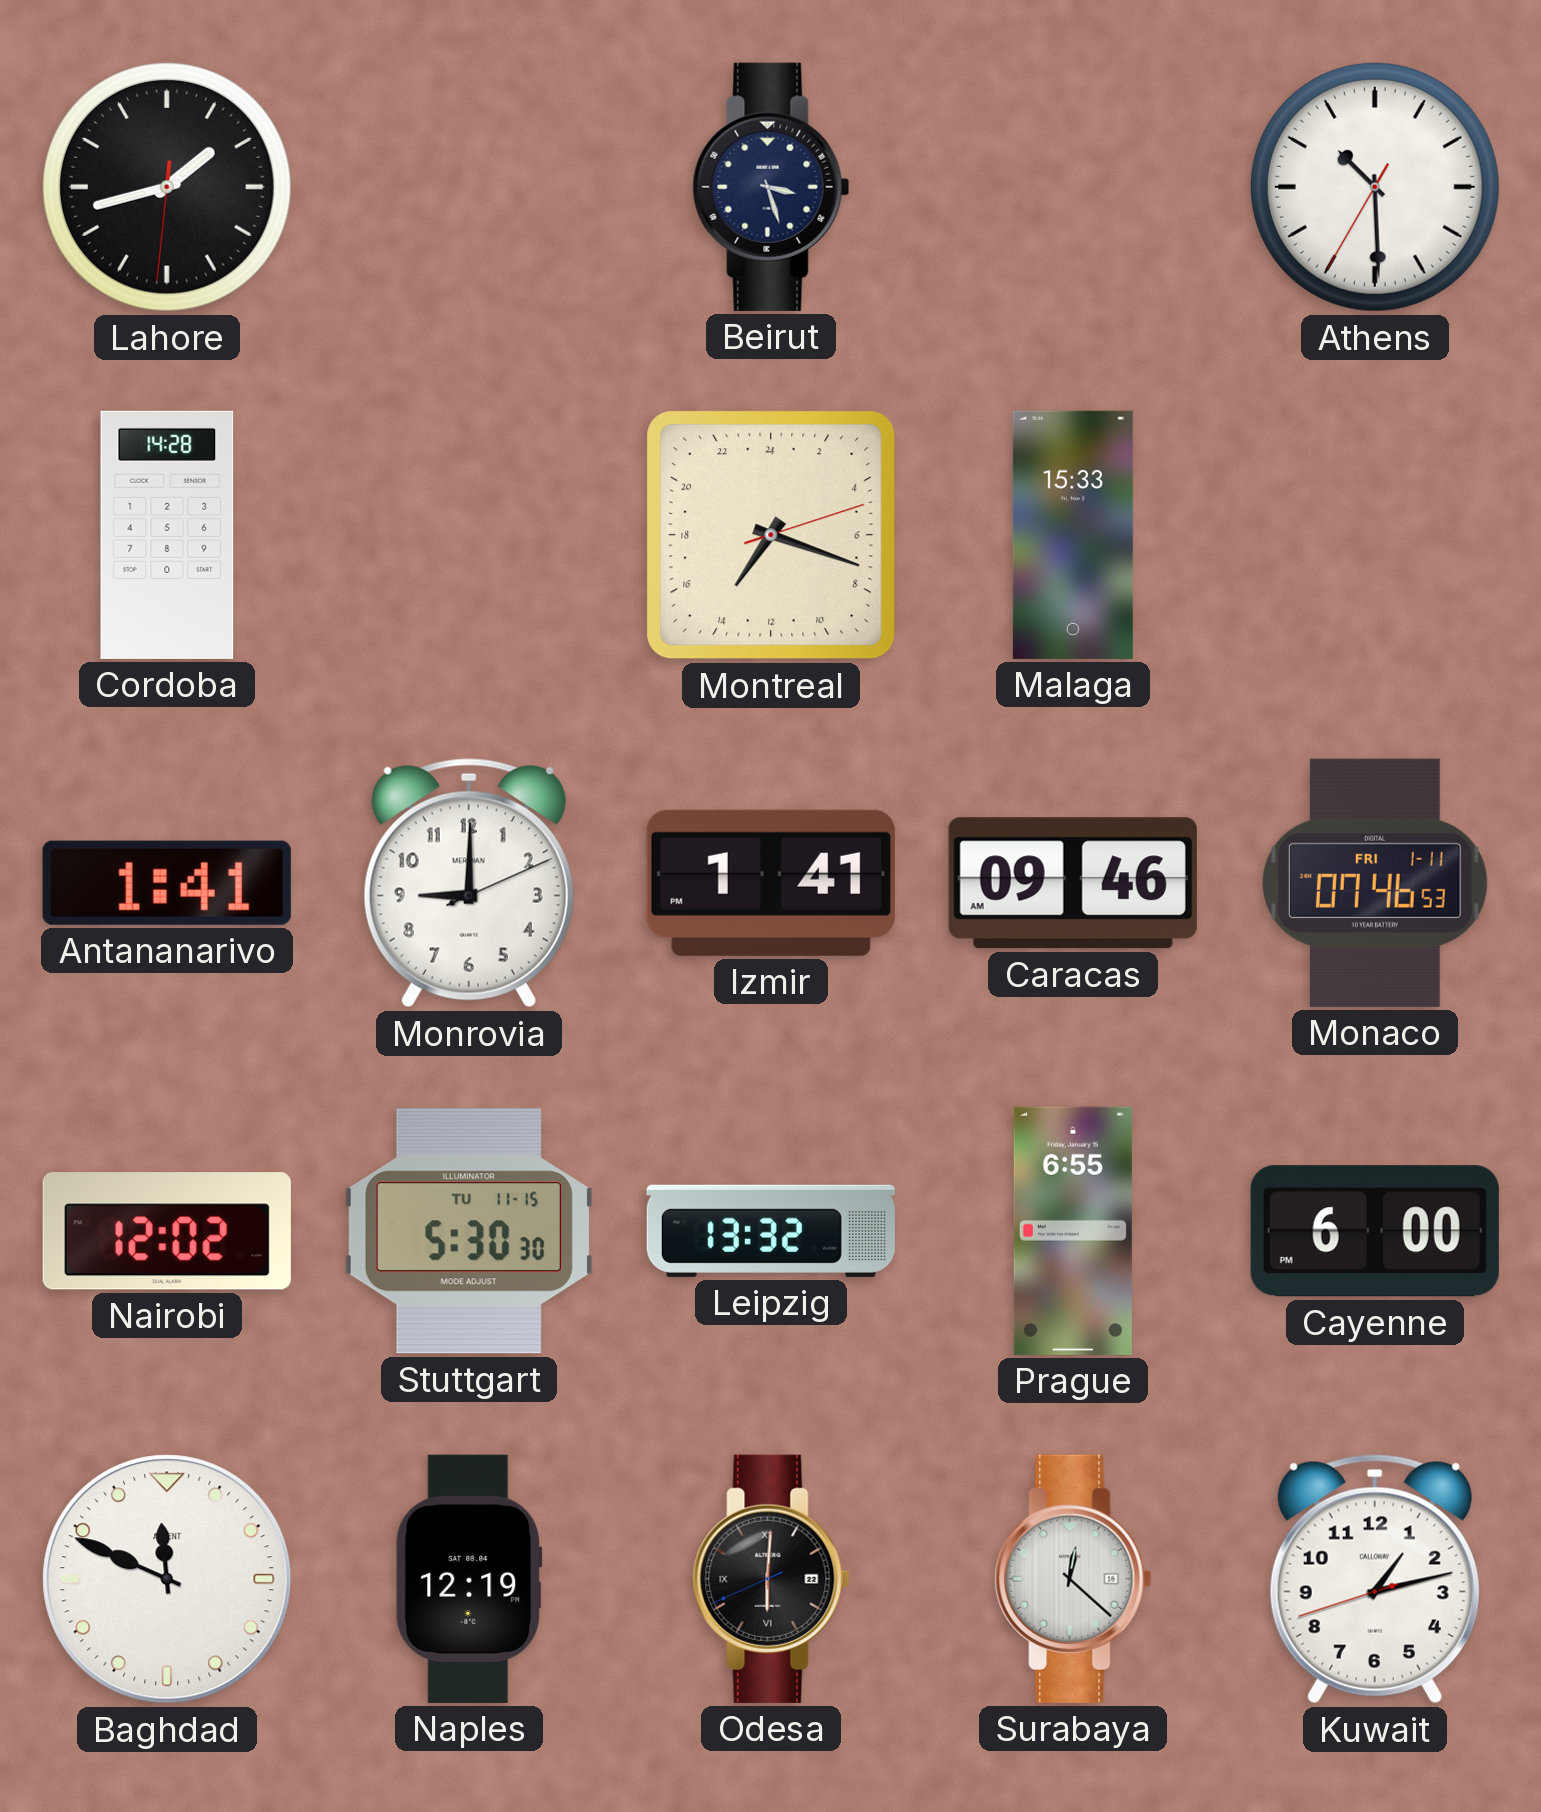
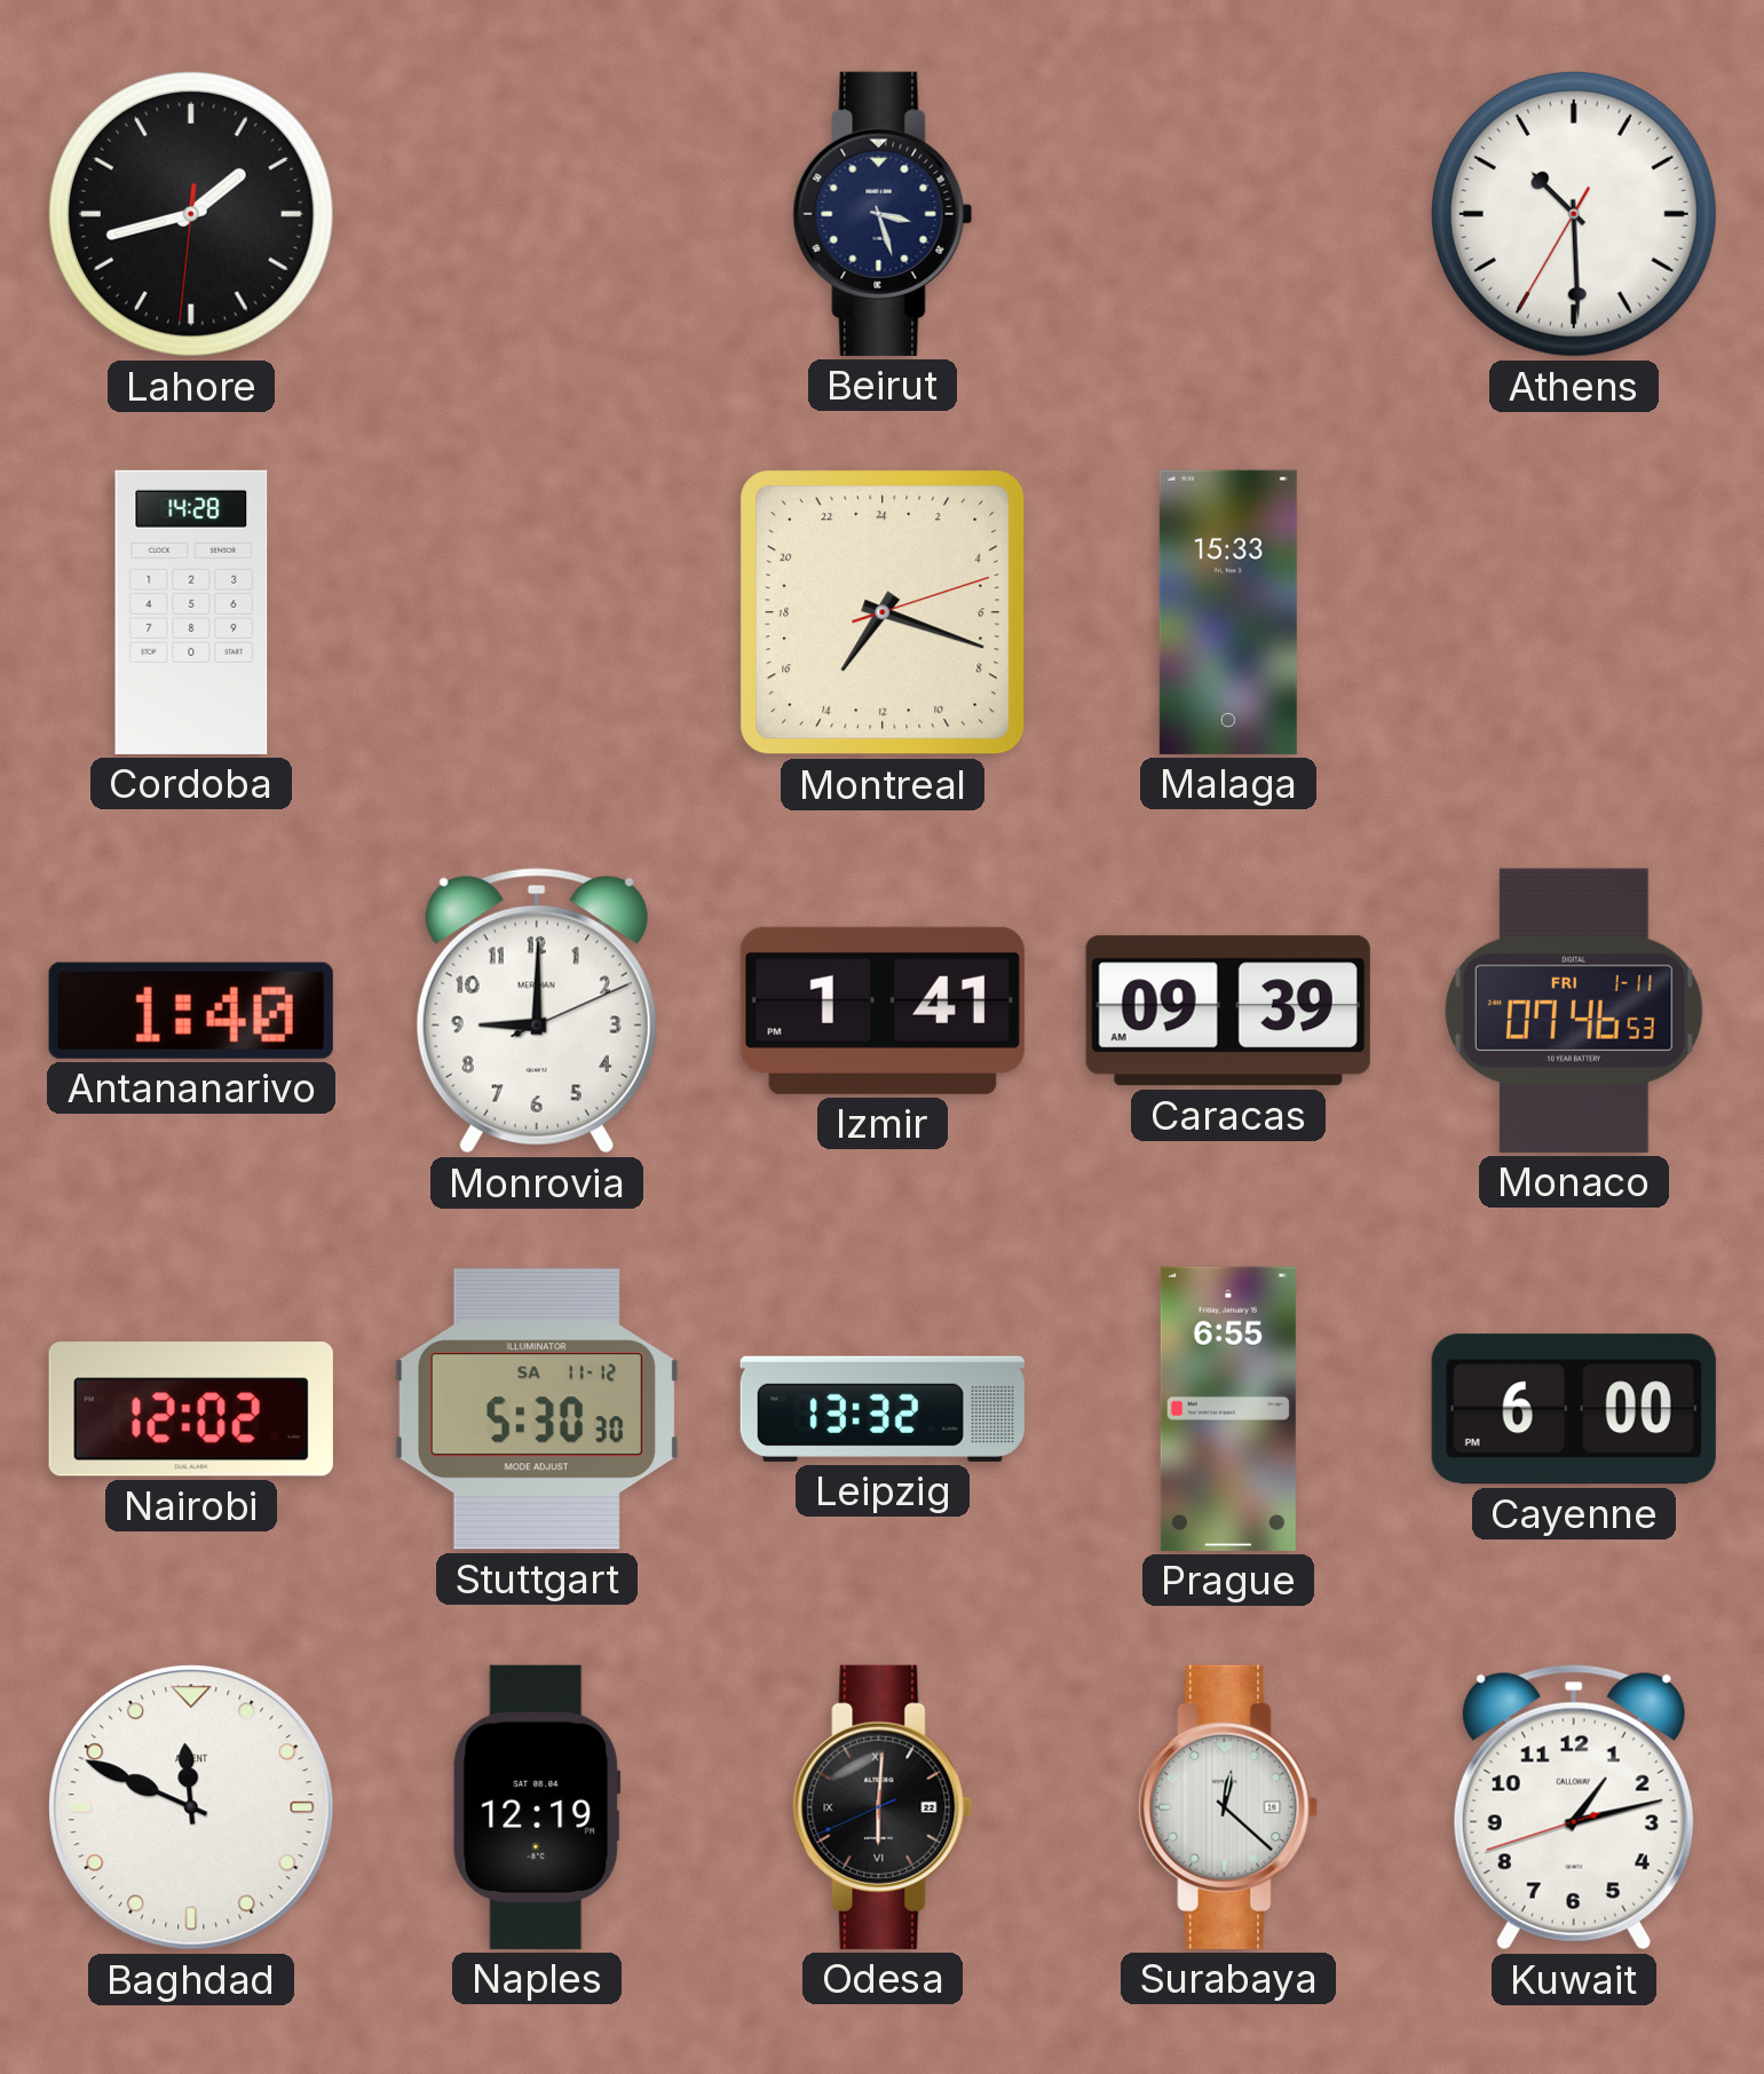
Antananarivo: 1:41 -> 1:40 (191, 1011)
Caracas: 09:46 -> 09:39 (1228, 1011)
Stuttgart date: TU 11-15 -> SA 11-12 (537, 1409)
